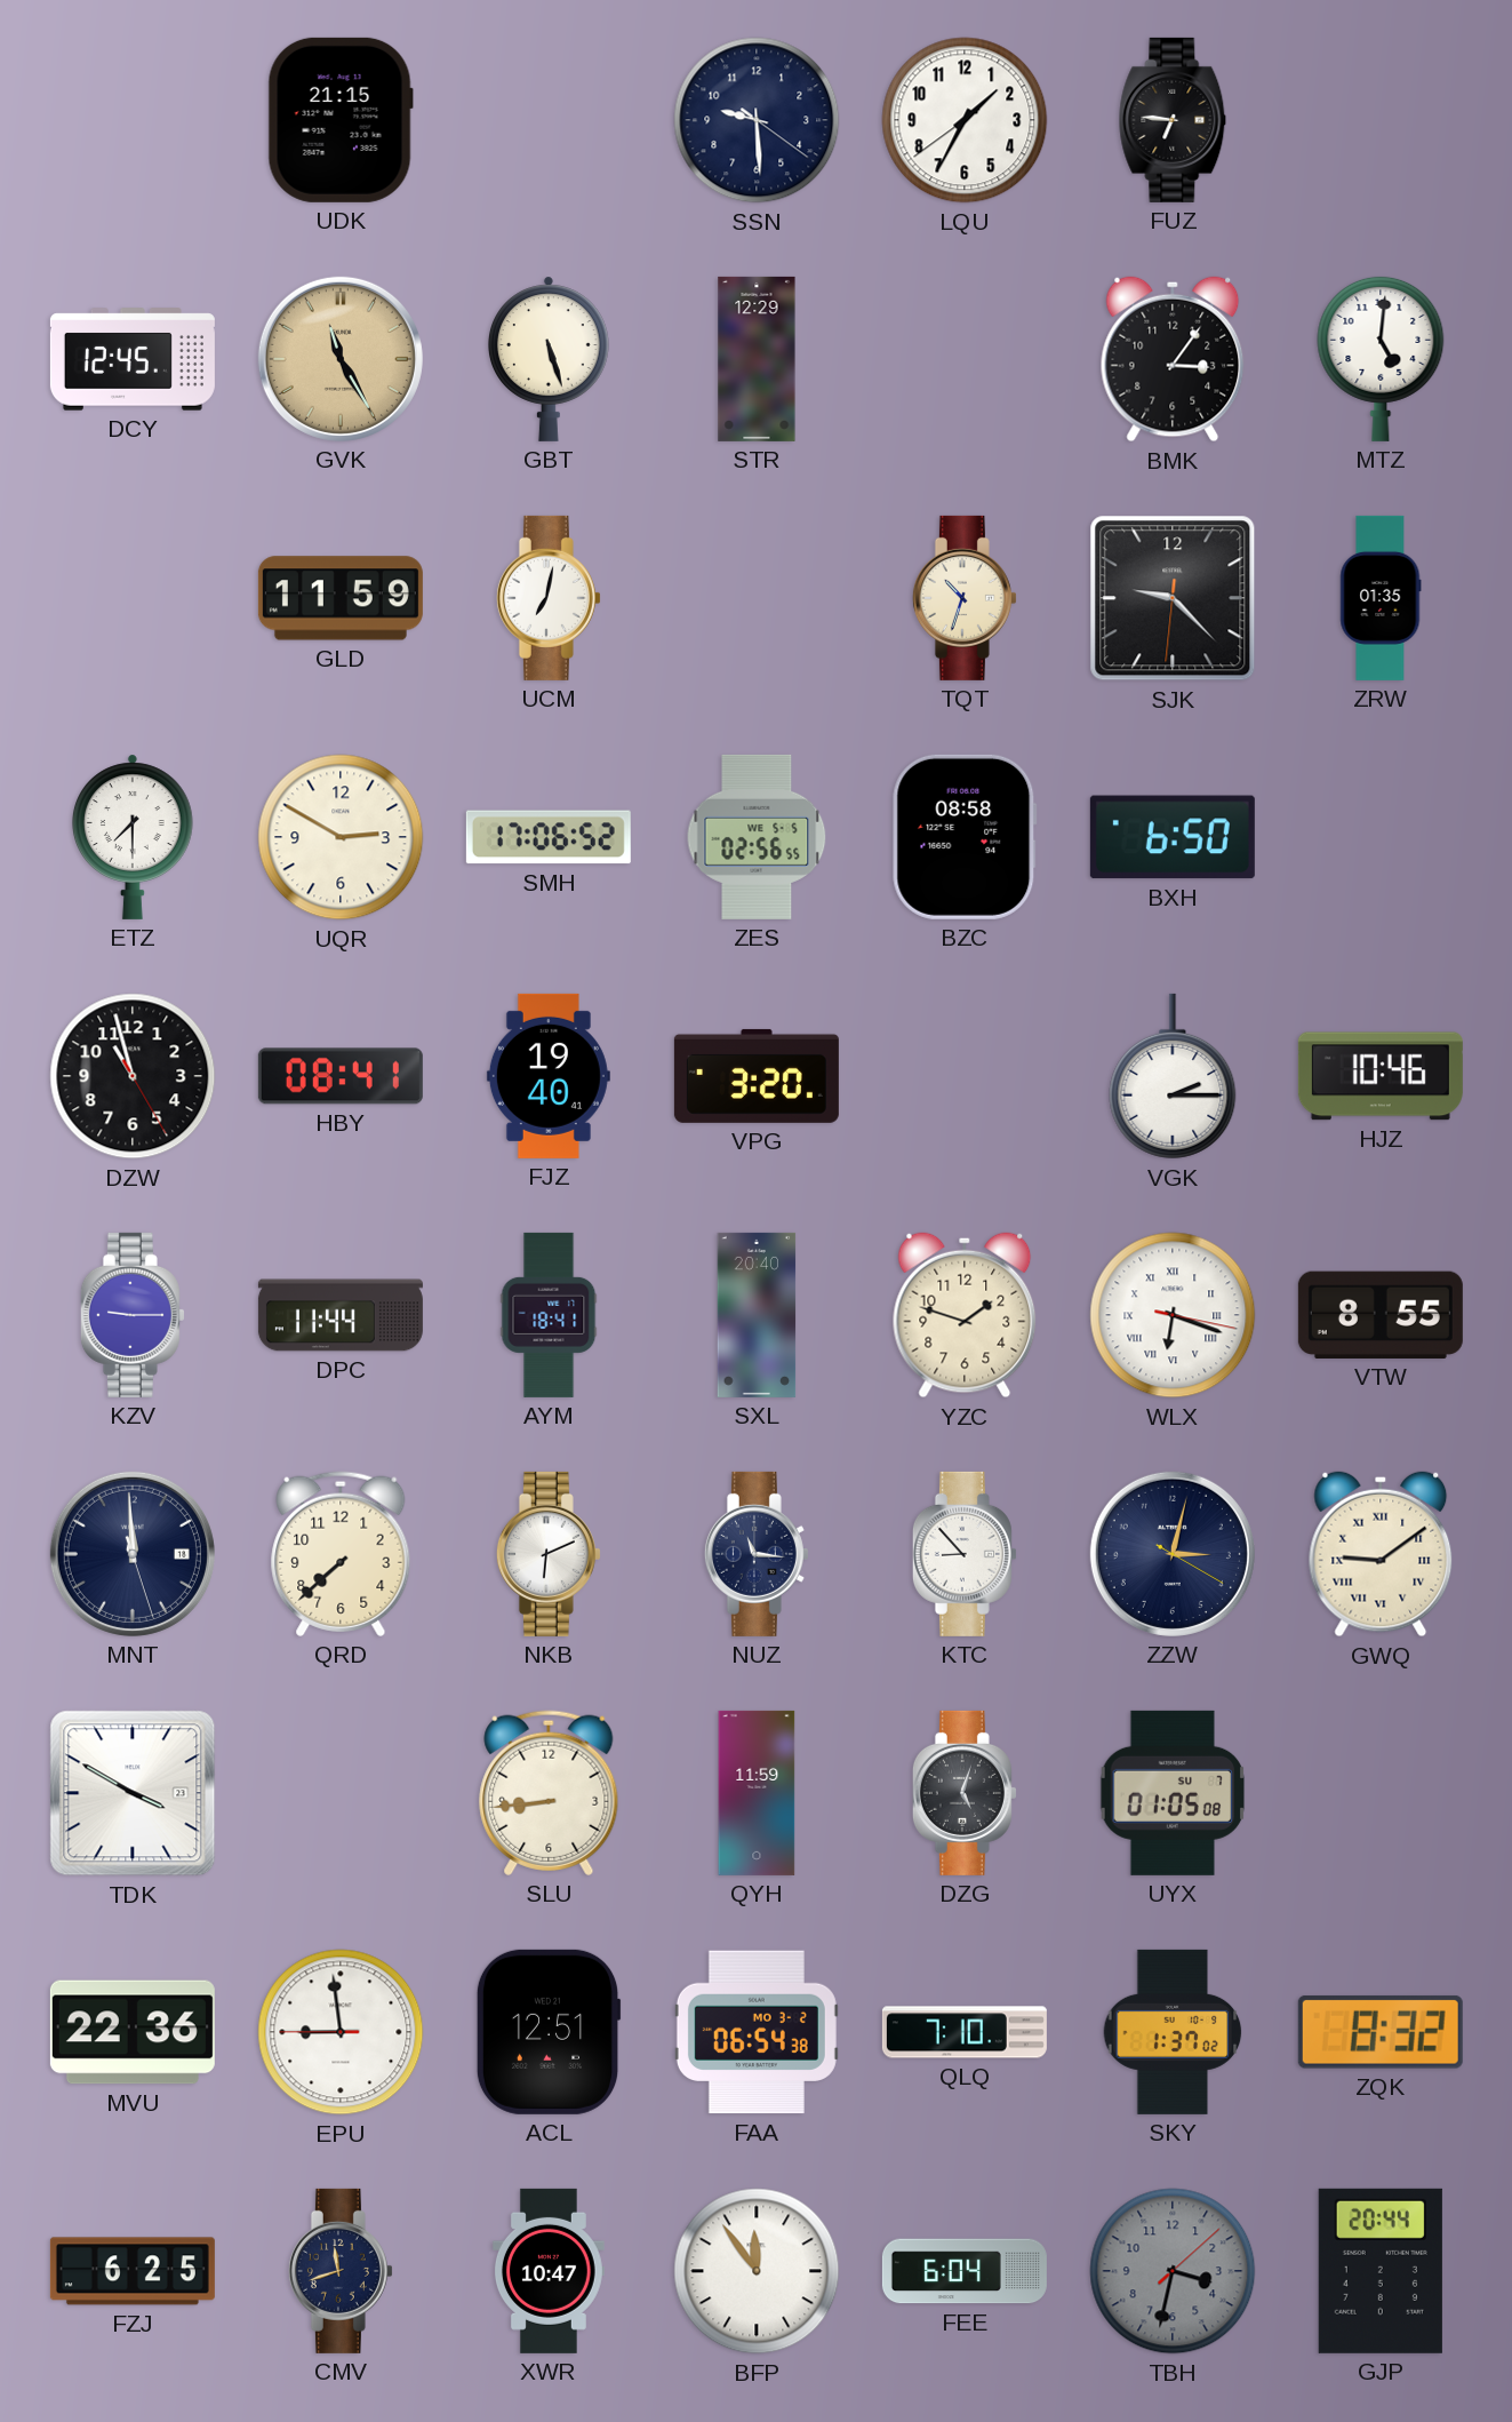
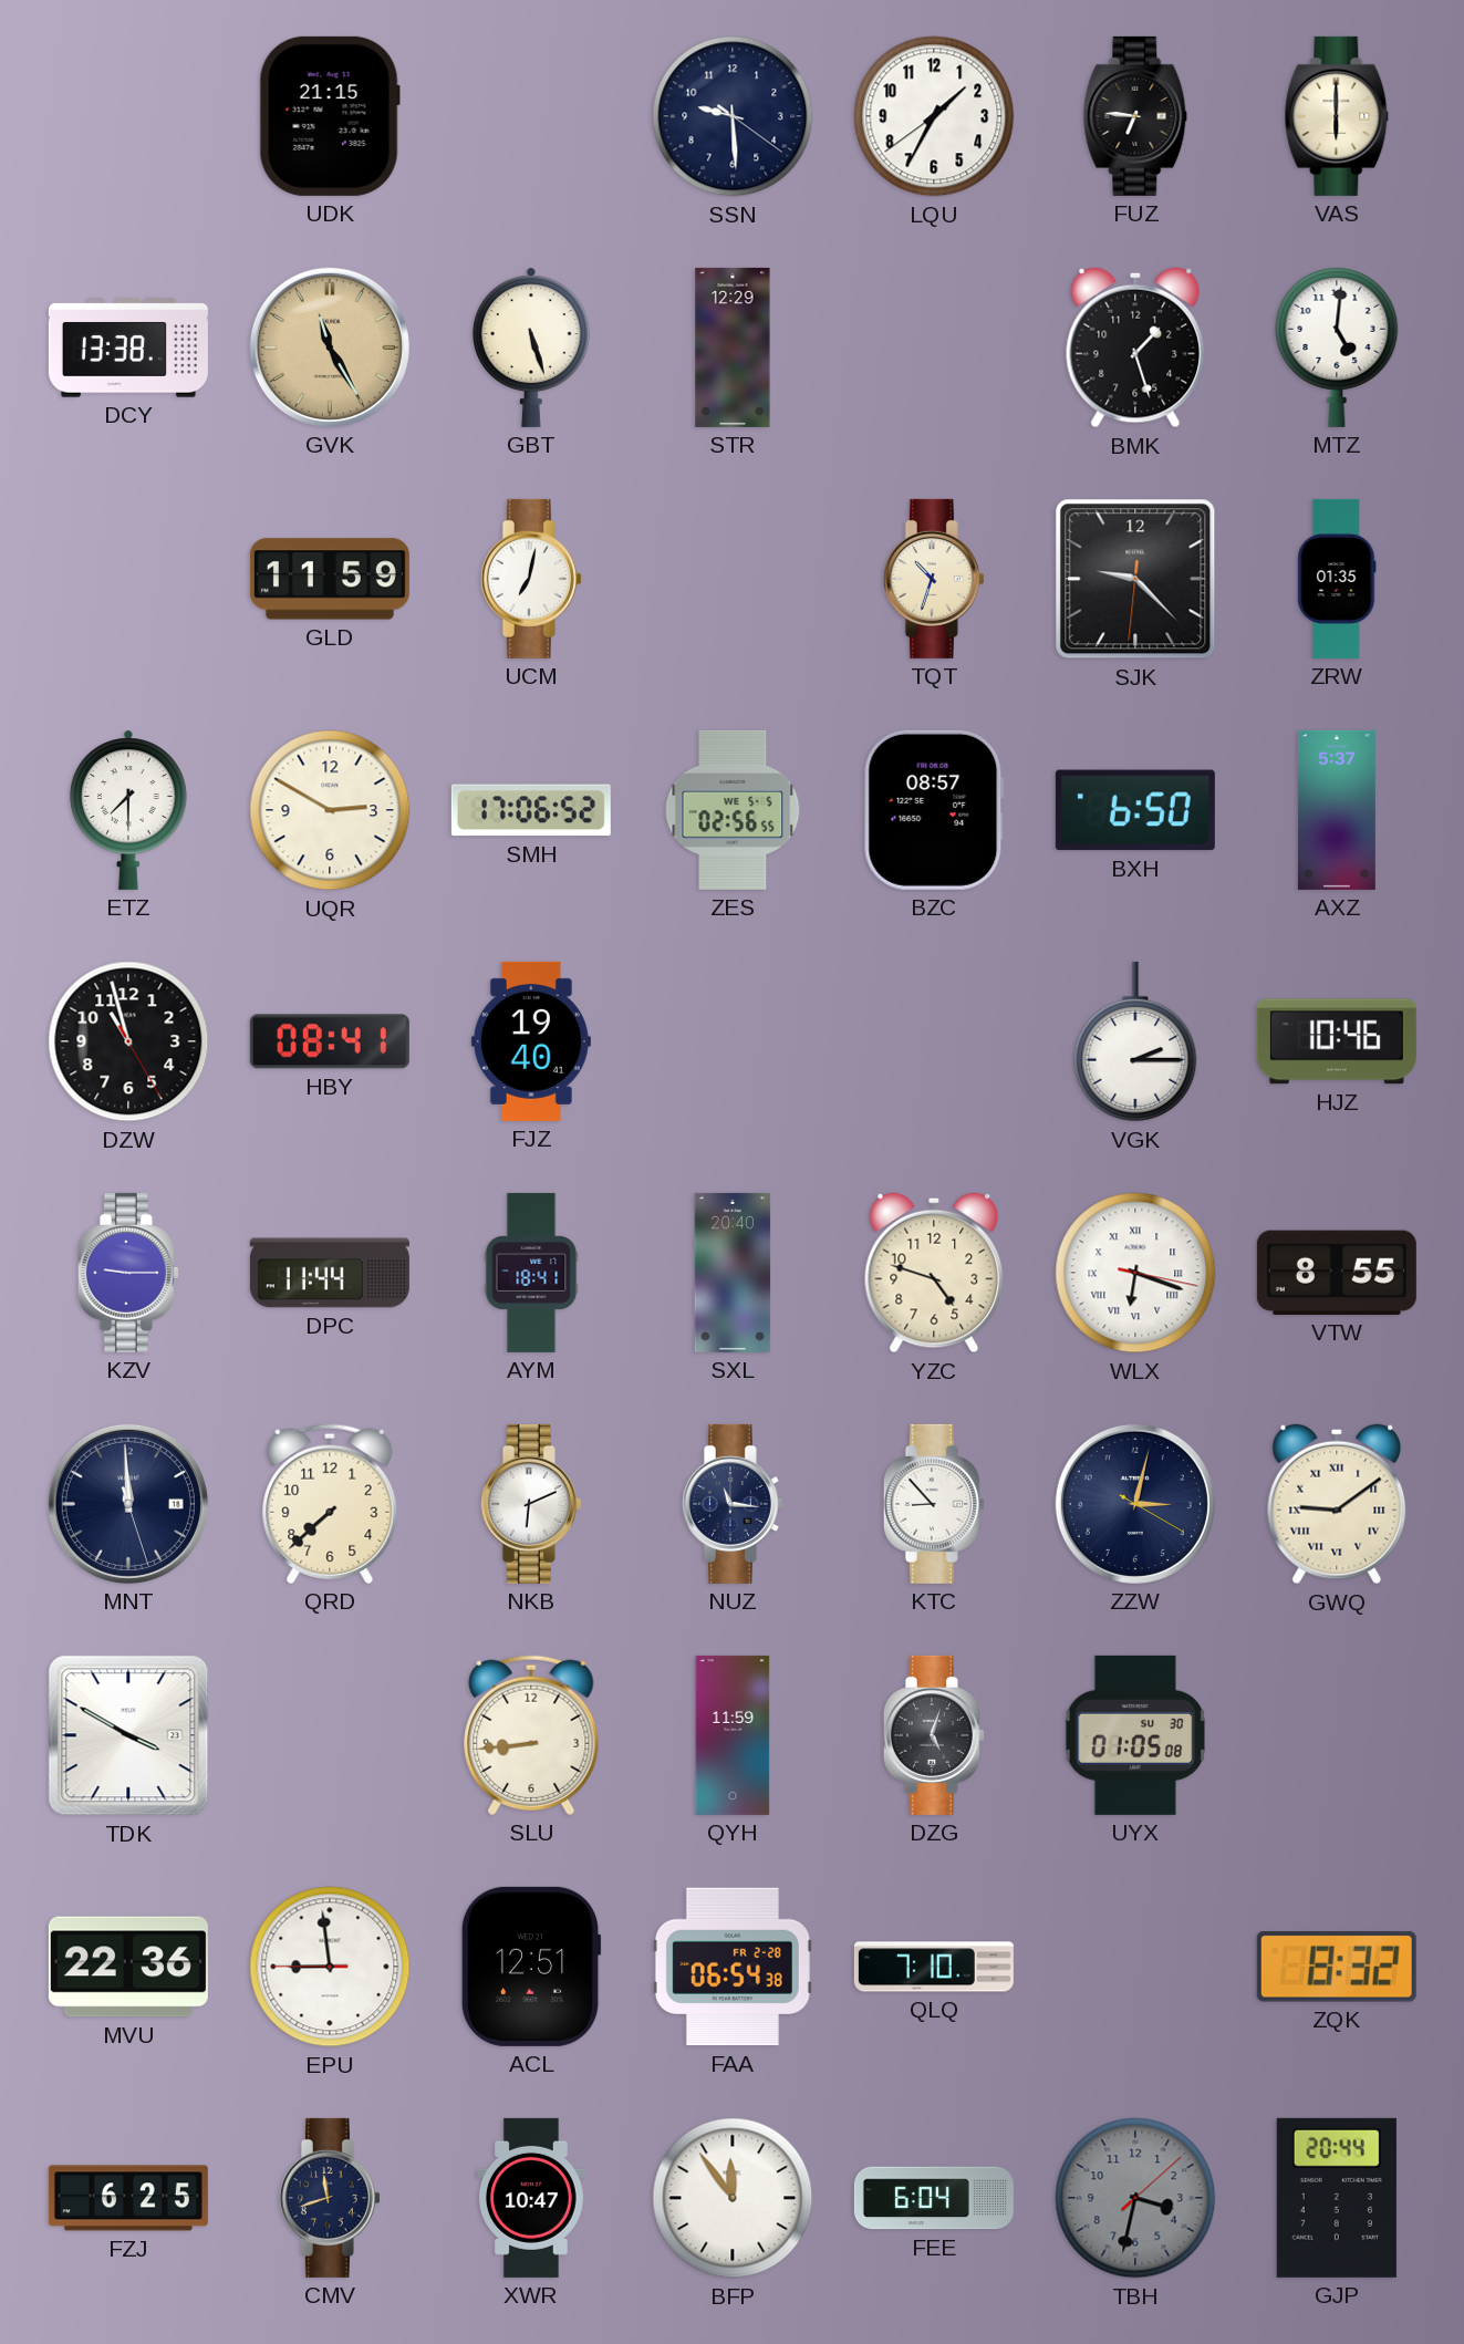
VAS: none -> 6:00 (1337, 116)
DCY: 12:45 -> 13:38 (128, 348)
BMK: 3:06 -> 1:27 (1135, 348)
BZC: 08:58 -> 08:57 (934, 810)
AXZ: none -> 5:37 (1337, 810)
VPG: 3:20 -> none (757, 1076)
YZC: 1:48 -> 4:48 (934, 1273)
UYX date: SU 7 -> SU 30 (1135, 1735)
FAA date: MO 3-2 -> FR 2-28 (733, 1967)
SKY: 1:37 -> none (1173, 2032)
